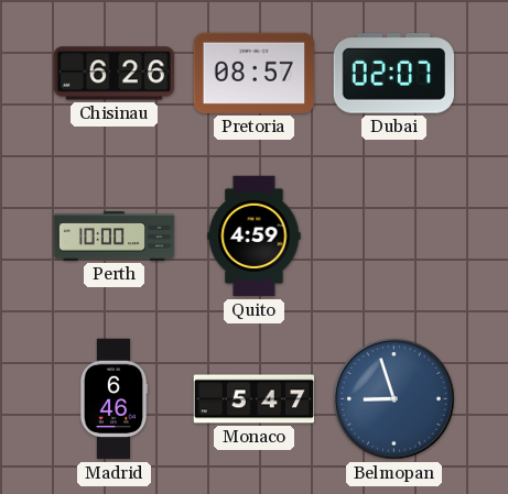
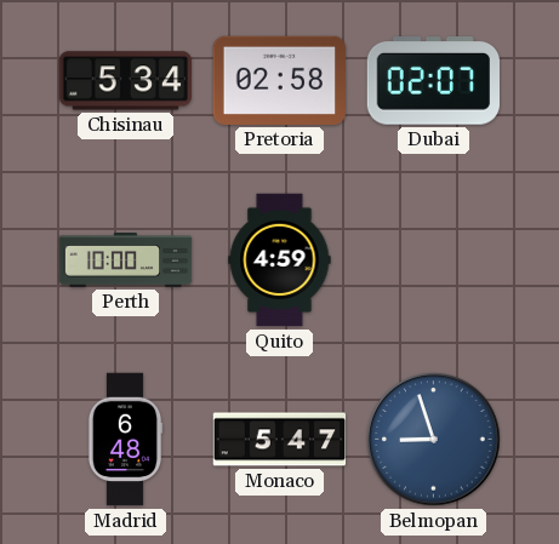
Chisinau: 6:26 -> 5:34 (126, 81)
Pretoria: 08:57 -> 02:58 (280, 80)
Madrid: 6:46 -> 6:48 (125, 440)
